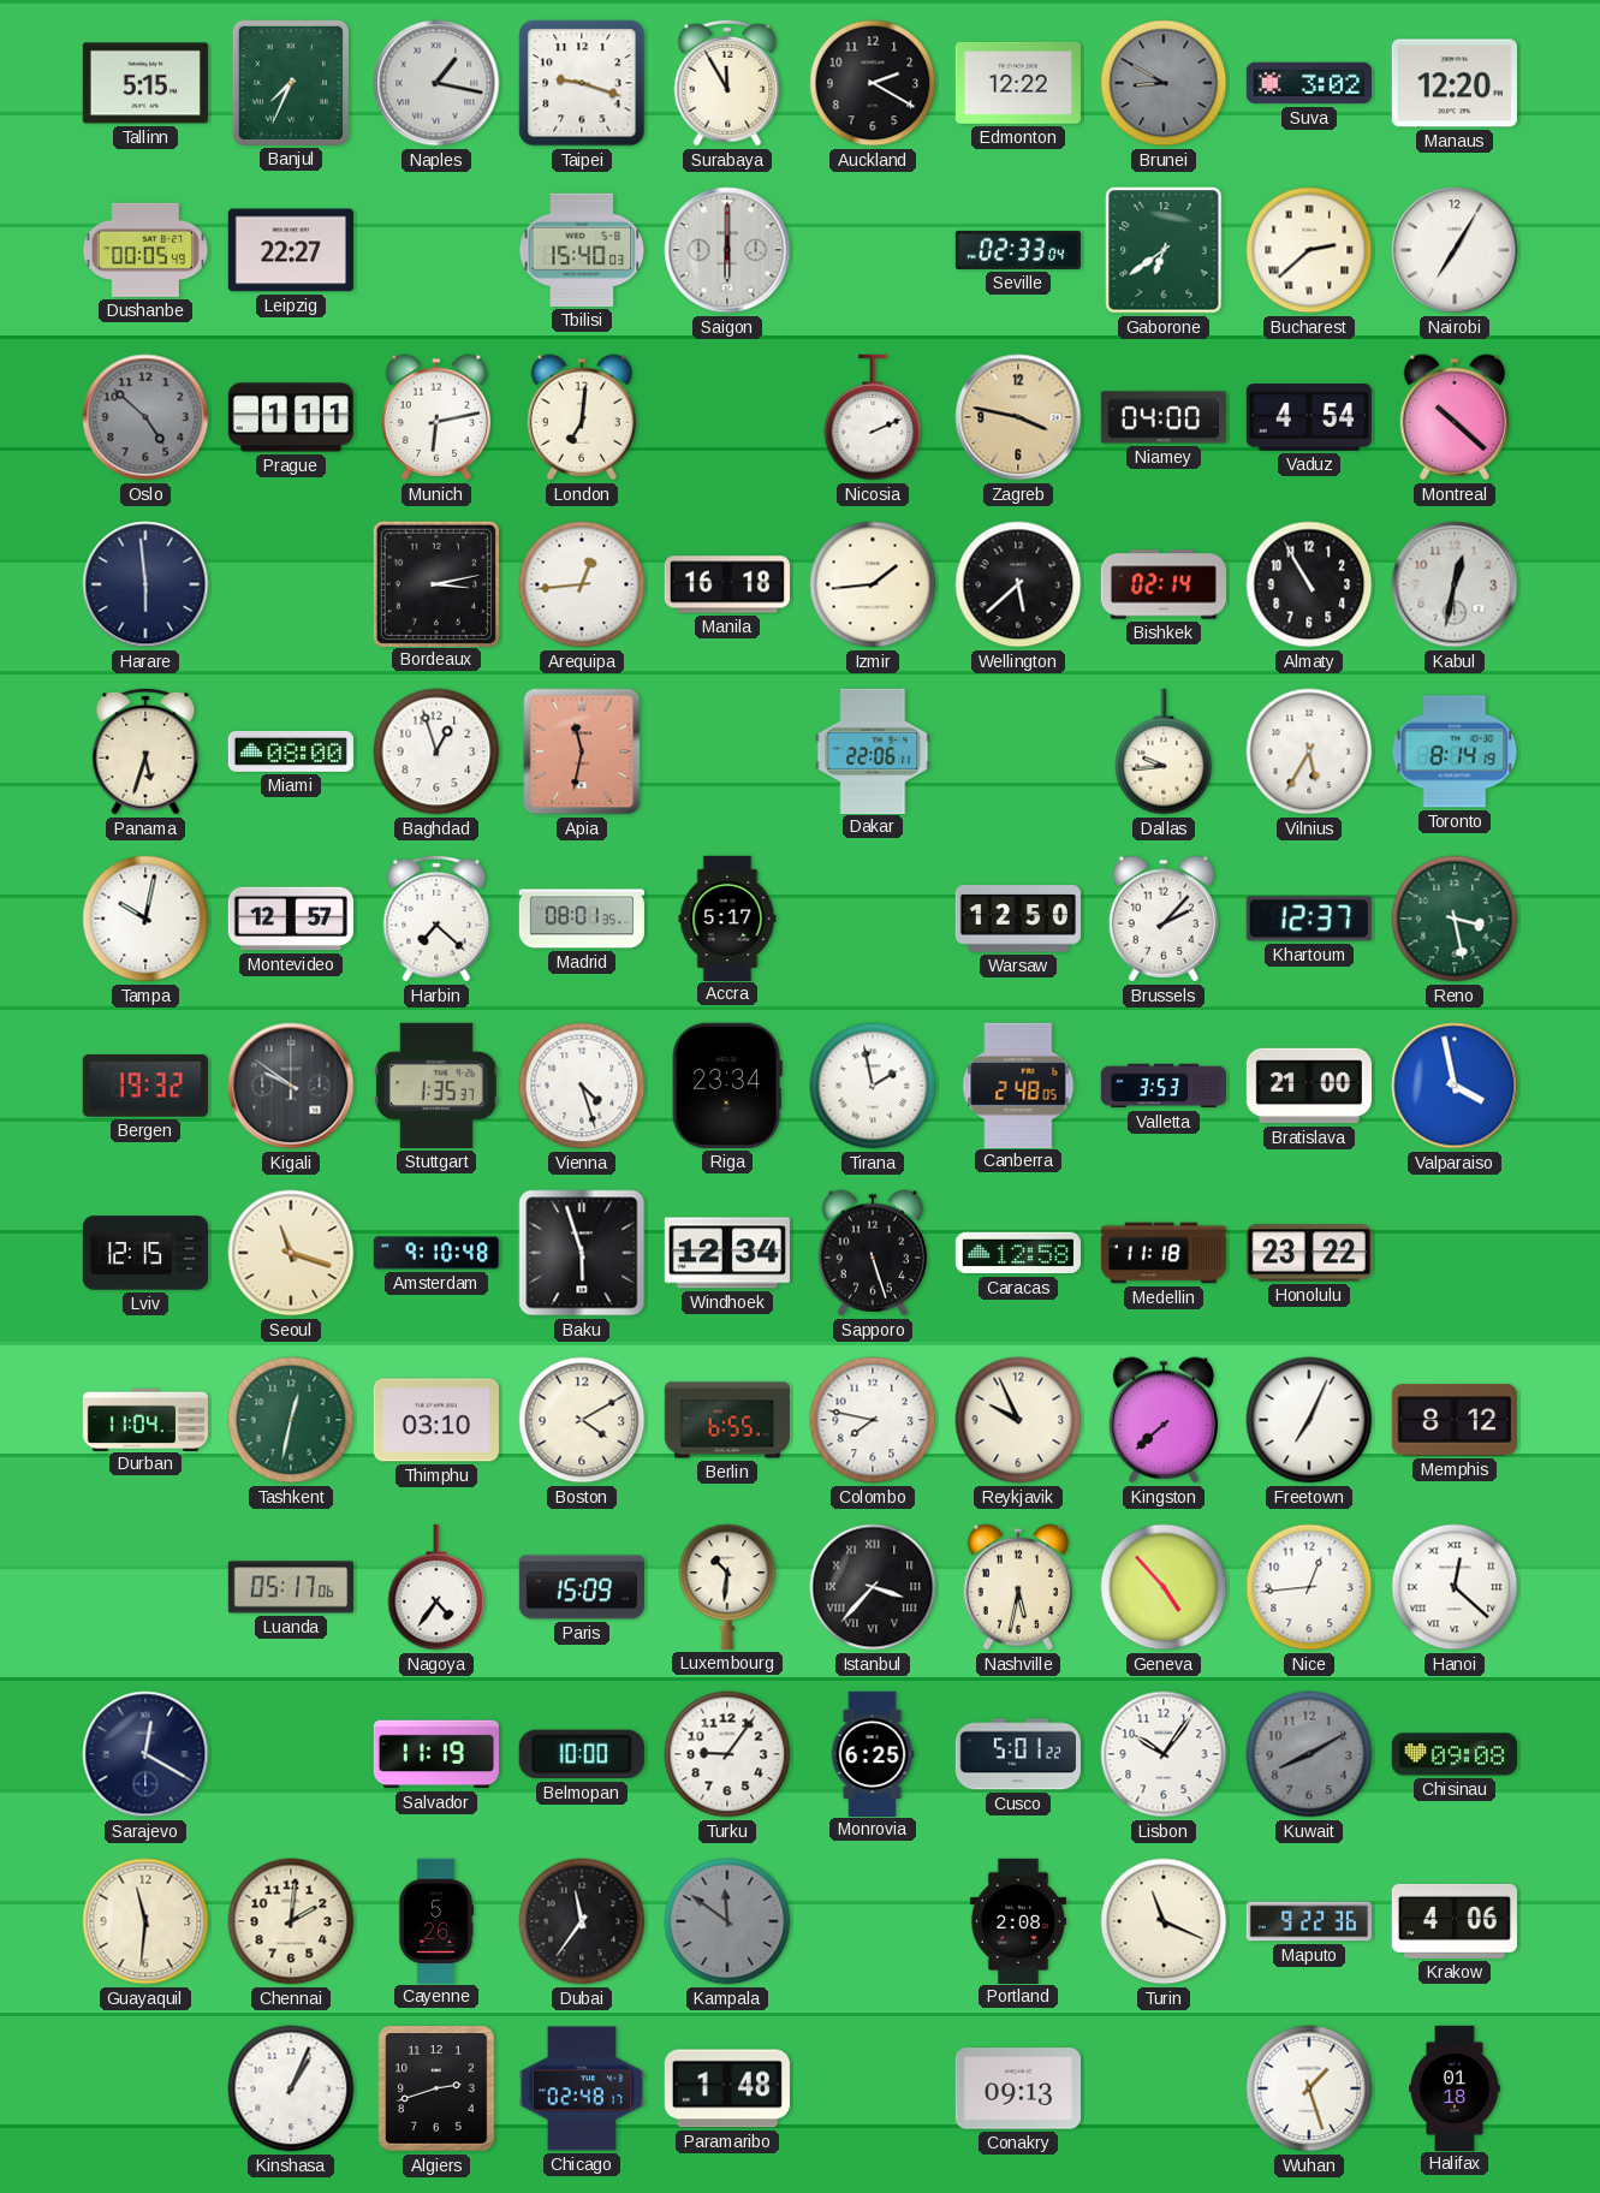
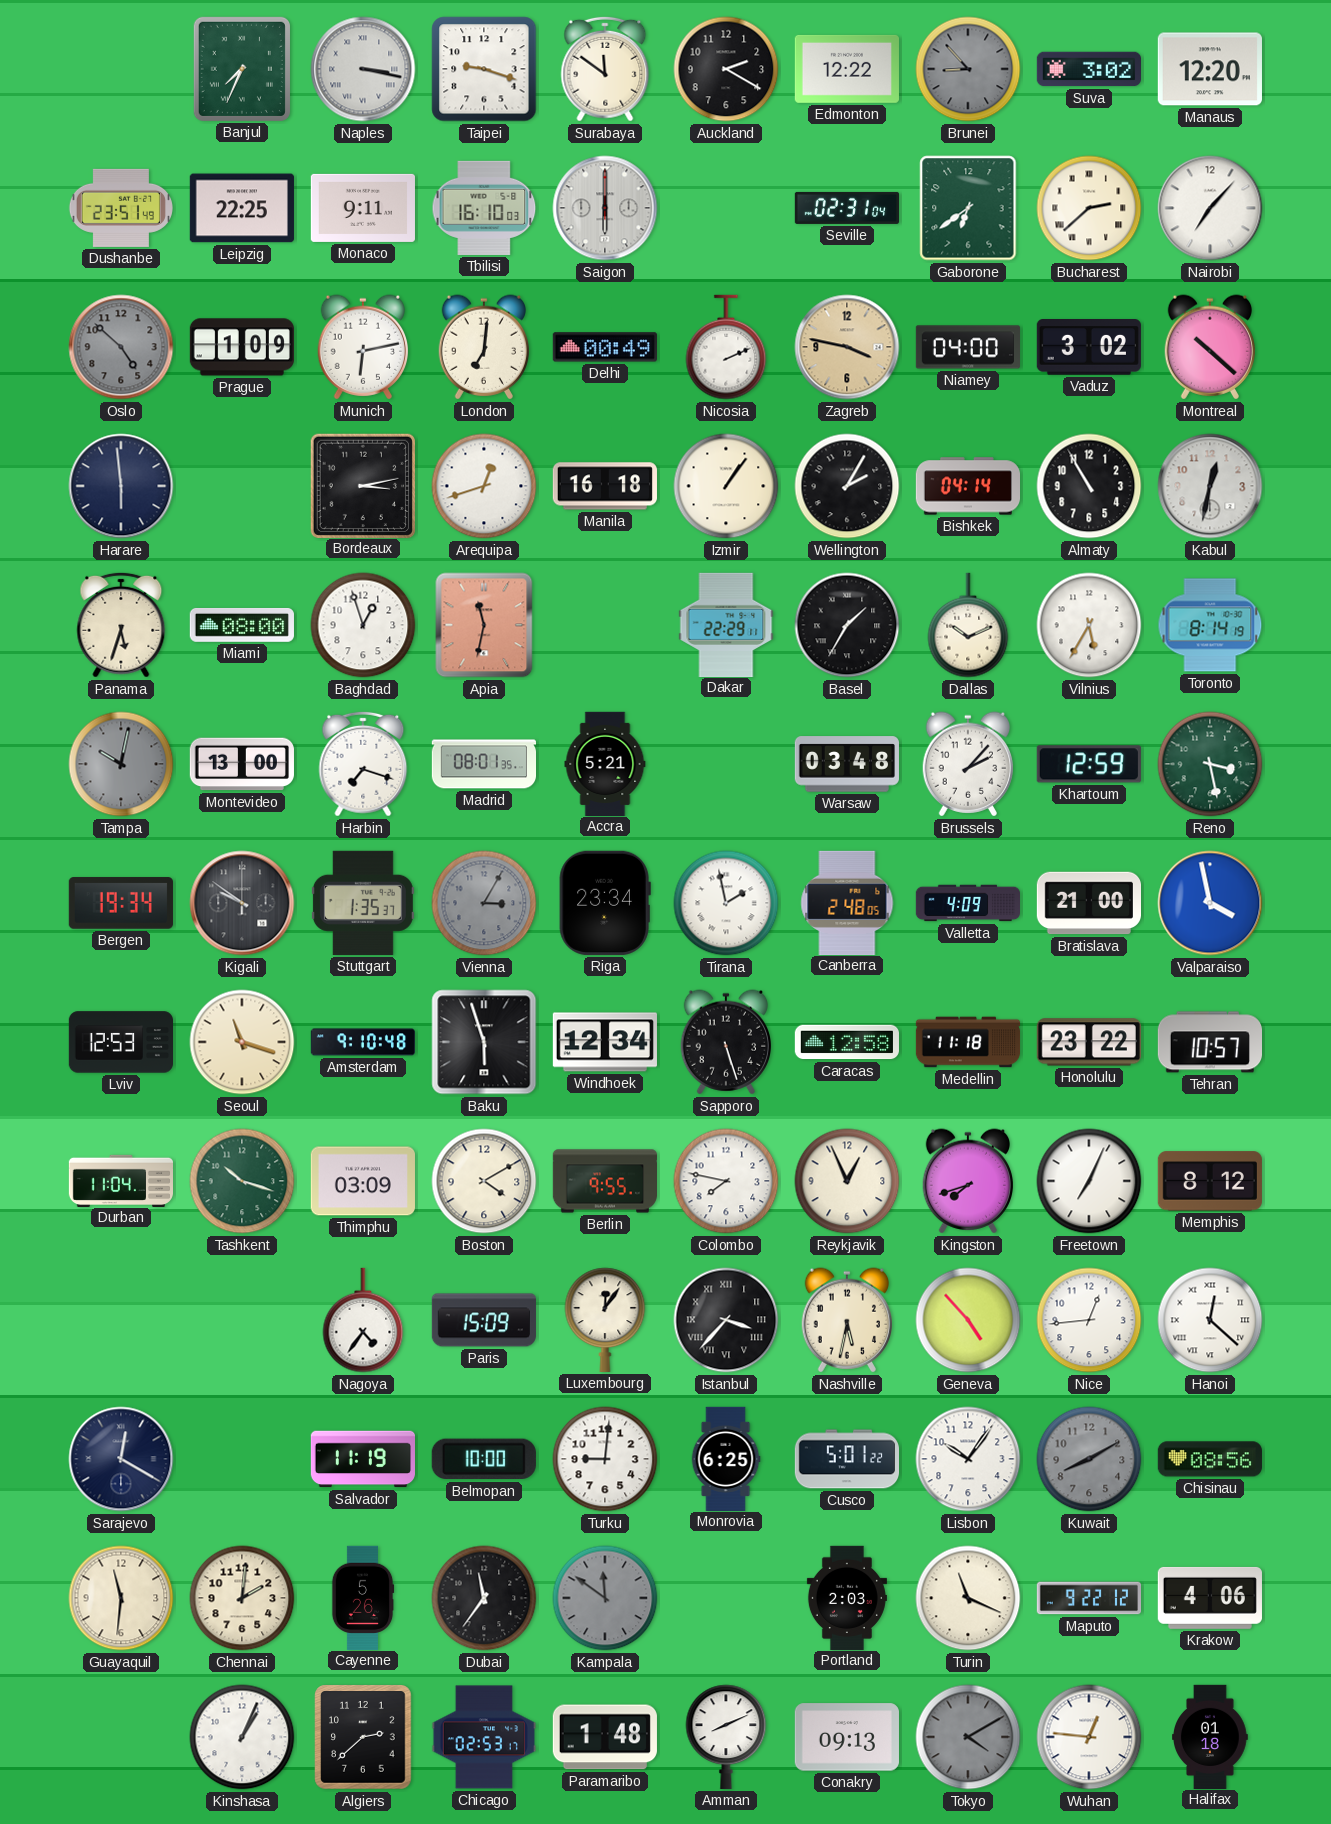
Tallinn: 5:15 -> none (145, 83)
Naples: 1:17 -> 3:17 (363, 69)
Surabaya: 11:55 -> 11:51 (605, 69)
Brunei: 8:50 -> 8:53 (968, 69)
Dushanbe: 00:05 -> 23:51 (121, 208)
Leipzig: 22:27 -> 22:25 (242, 208)
Monaco: none -> 9:11 (362, 208)
Tbilisi: 15:40 -> 16:10 (484, 208)
Seville: 02:33 -> 02:31 (846, 208)
Nairobi: 7:05 -> 7:07 (1210, 208)
Prague: 1:11 -> 1:09 (242, 347)
Delhi: none -> 00:49 (605, 347)
Vaduz: 4:54 -> 3:02 (1089, 348)
Arequipa: 12:44 -> 12:42 (484, 486)
Izmir: 1:44 -> 1:06 (726, 486)
Wellington: 5:38 -> 2:05 (847, 486)
Bishkek: 02:14 -> 04:14 (967, 486)
Dakar: 22:06 -> 22:29 (726, 624)
Basel: none -> 1:35 (847, 625)
Dallas: 9:44 -> 10:11 (968, 625)
Tampa dial: white -> grey (121, 764)
Montevideo: 12:57 -> 13:00 (242, 764)
Harbin: 7:22 -> 7:18 (363, 764)
Accra: 5:17 -> 5:21 (605, 763)
Warsaw: 12:50 -> 03:48 (846, 764)
Khartoum: 12:37 -> 12:59 (1089, 764)
Bergen: 19:32 -> 19:34 (121, 903)
Vienna: 4:27 -> 3:05 (484, 903)
Vienna dial: white -> grey (484, 903)
Valletta: 3:53 -> 4:09 (967, 903)
Lviv: 12:15 -> 12:53 (120, 1042)
Tehran: none -> 10:57 (1209, 1042)
Tashkent: 12:32 -> 10:18 (242, 1181)
Thimphu: 03:10 -> 03:09 (363, 1181)
Berlin: 6:55 -> 9:55 (604, 1181)
Reykjavik: 9:56 -> 12:56 (847, 1181)
Kingston: 7:38 -> 7:42 (967, 1181)
Luanda: 05:17 -> none (290, 1587)
Luxembourg: 10:31 -> 12:06 (605, 1320)
Turku: 9:06 -> 9:01 (605, 1459)
Chisinau: 09:08 -> 08:56 (1210, 1459)
Portland: 2:08 -> 2:03 (847, 1597)
Maputo: 9:22:36 -> 9:22:12 (1088, 1598)
Algiers: 2:42 -> 2:38 (363, 1737)
Chicago: 02:48 -> 02:53 (483, 1737)
Amman: none -> 8:11 (726, 1737)
Tokyo: none -> 4:10 (968, 1737)
Wuhan: 1:27 -> 12:46 (1089, 1737)
